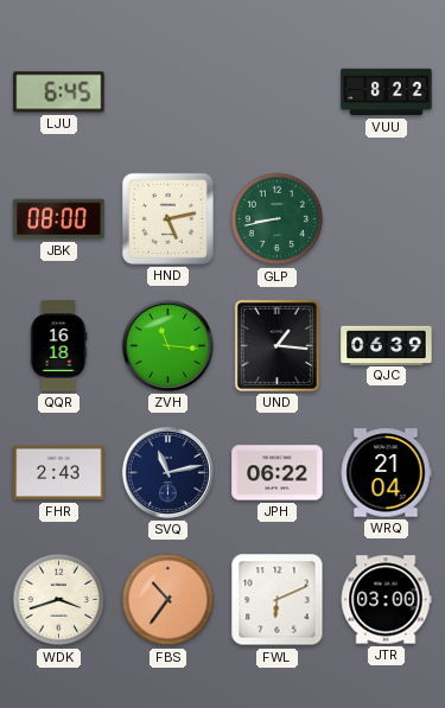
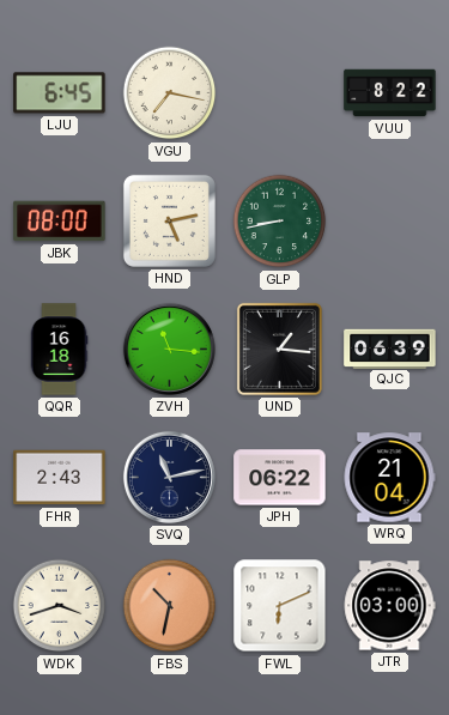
VGU: none -> 7:17 (170, 93)
FBS: 10:36 -> 10:32 (170, 606)
